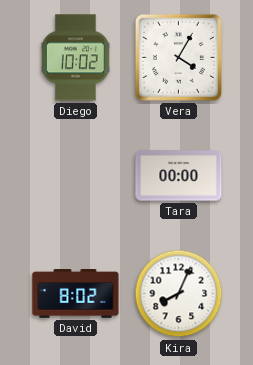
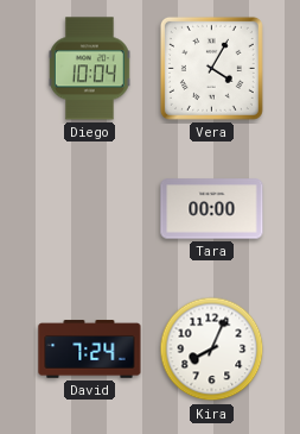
Diego: 10:02 -> 10:04 (89, 69)
David: 8:02 -> 7:24 (90, 350)
